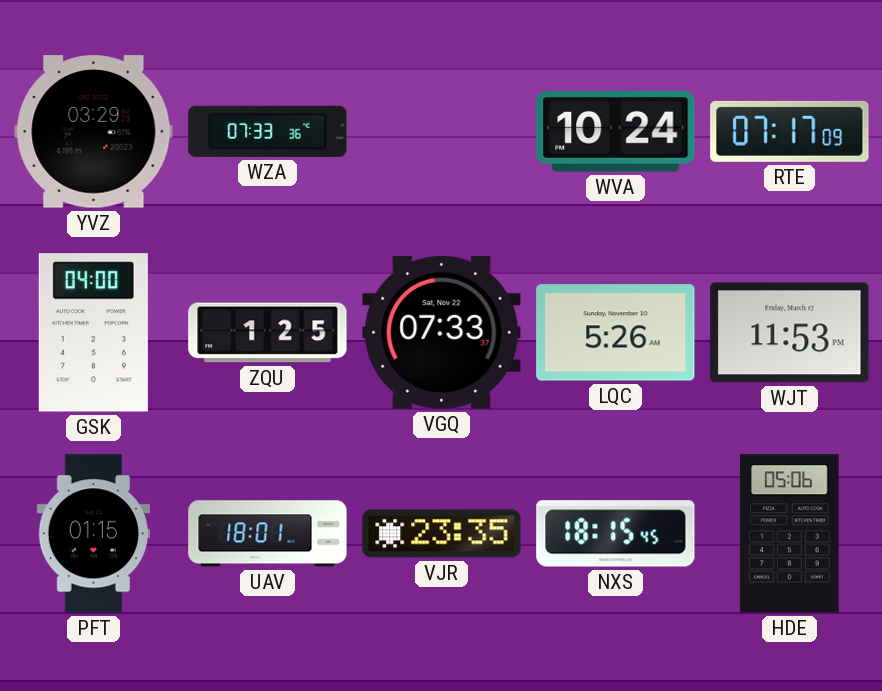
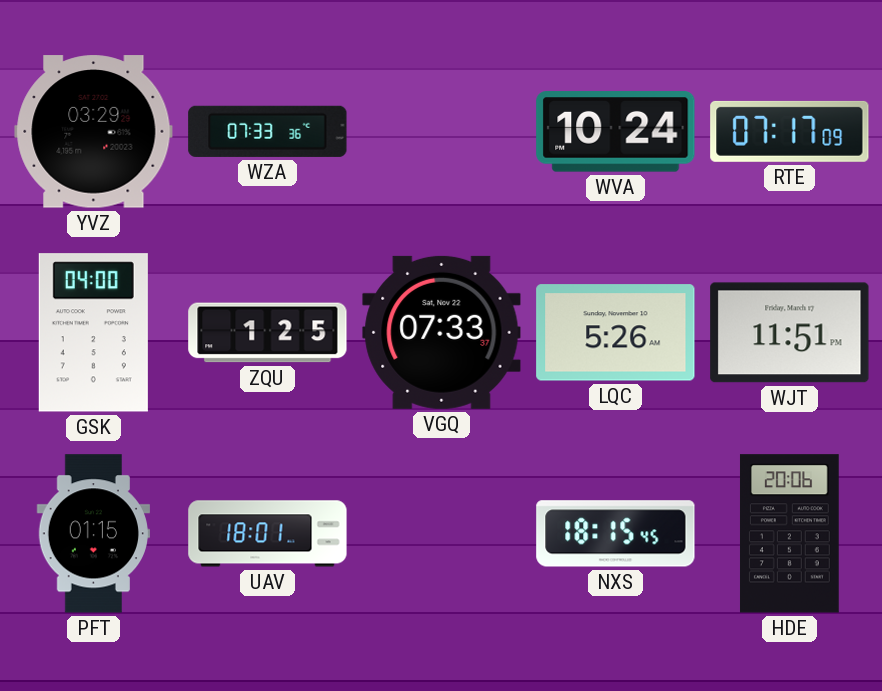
WJT: 11:53 -> 11:51 (790, 333)
VJR: 23:35 -> none (442, 534)
HDE: 05:06 -> 20:06 (789, 534)
